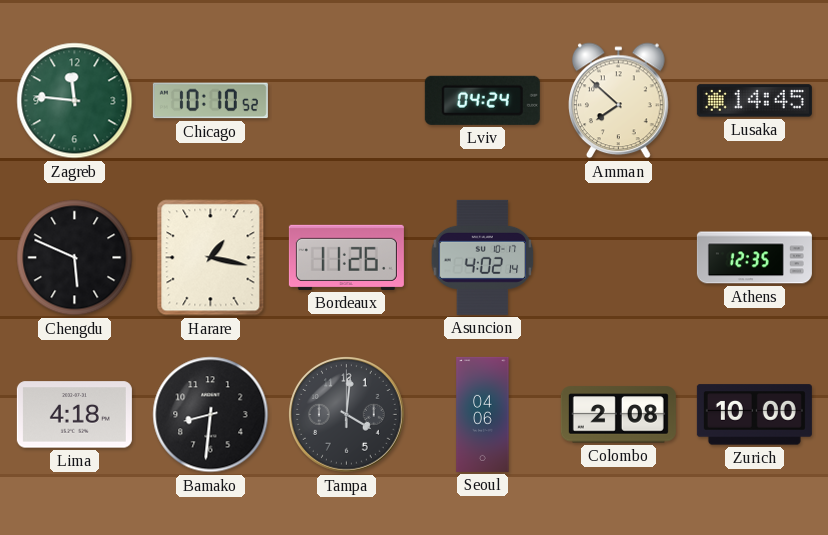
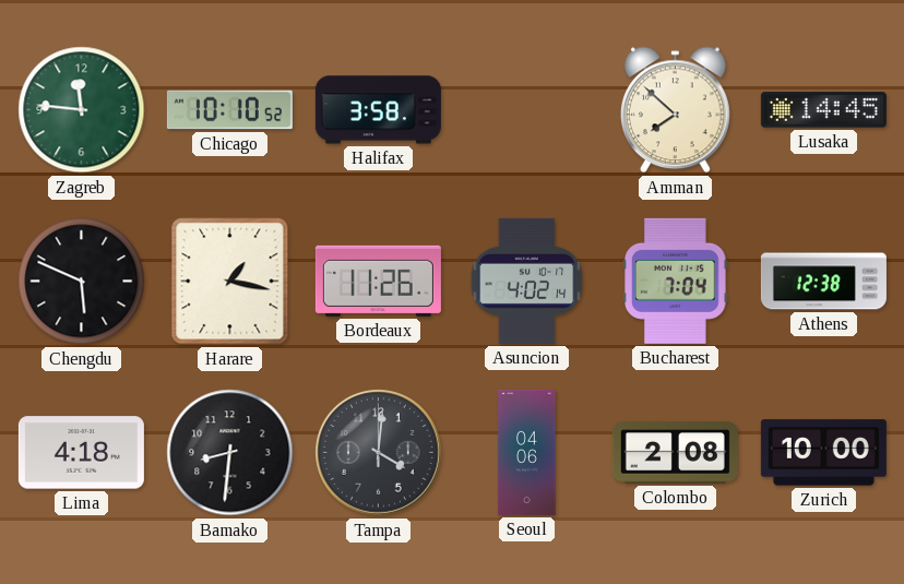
Halifax: none -> 3:58 (378, 110)
Lviv: 04:24 -> none (482, 100)
Bucharest: none -> 7:04 (676, 281)
Athens: 12:35 -> 12:38 (823, 282)
